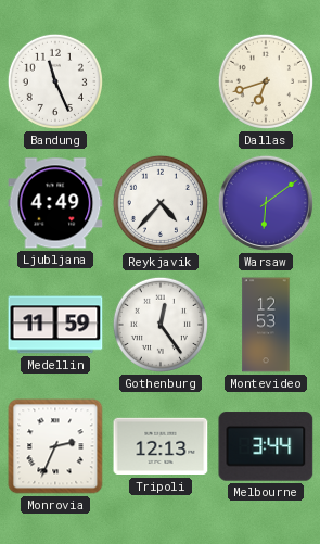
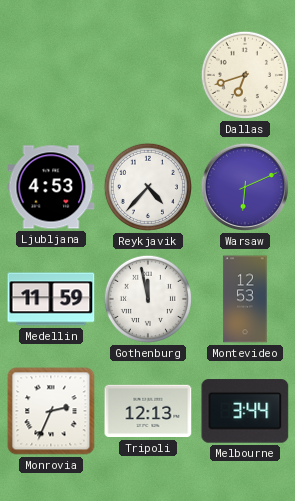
Bandung: 11:26 -> none (55, 81)
Ljubljana: 4:49 -> 4:53 (51, 187)
Warsaw: 6:09 -> 6:11 (245, 187)
Gothenburg: 12:24 -> 11:58 (148, 299)
